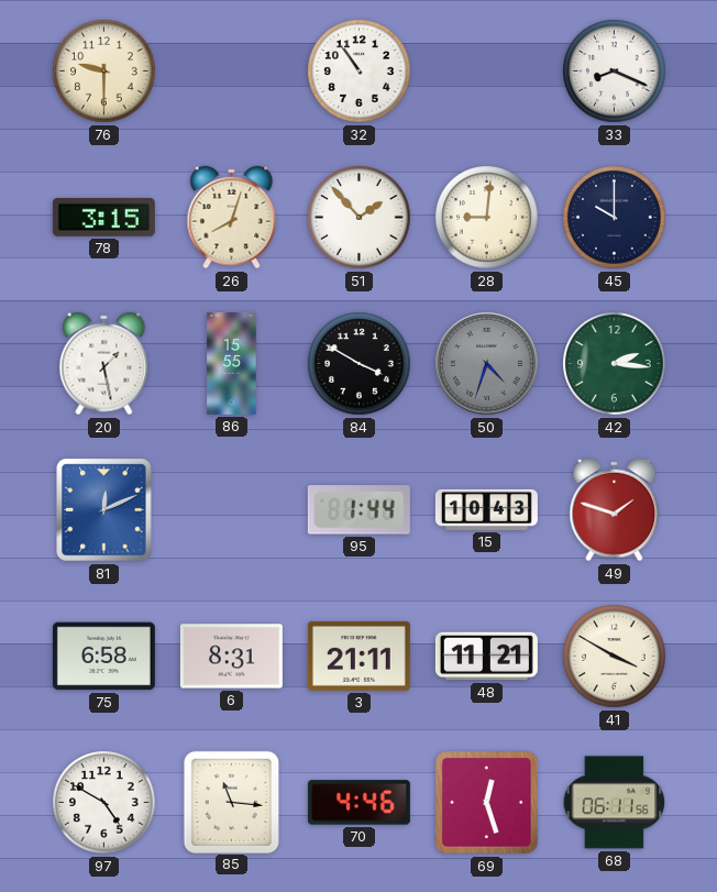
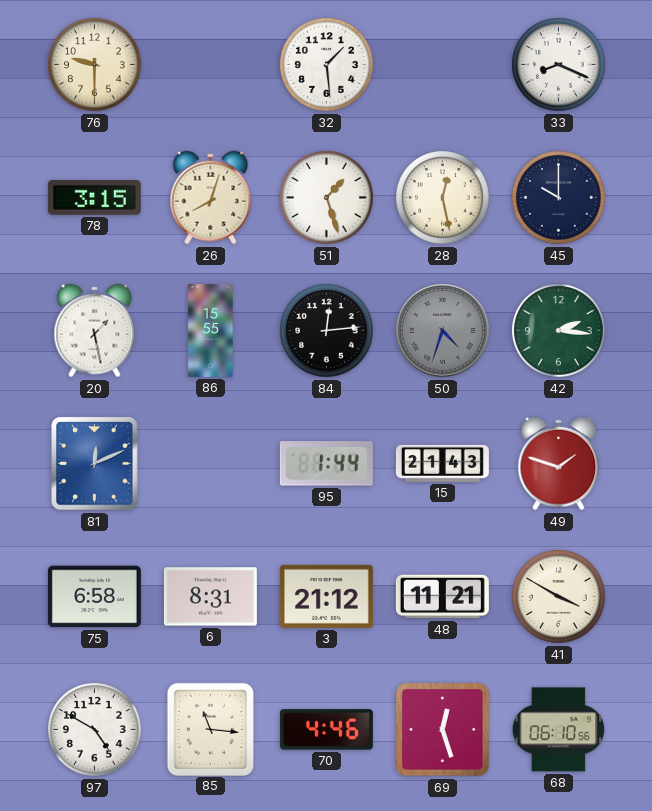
32: 10:54 -> 1:29 (327, 65)
51: 1:53 -> 1:27 (327, 198)
28: 9:01 -> 12:28 (443, 198)
84: 3:50 -> 12:14 (327, 331)
15: 10:43 -> 21:43 (442, 463)
3: 21:11 -> 21:12 (326, 596)
68: 06:11 -> 06:10 (559, 730)
